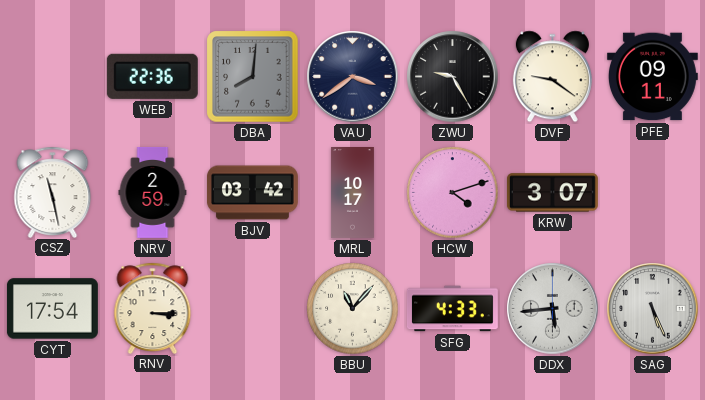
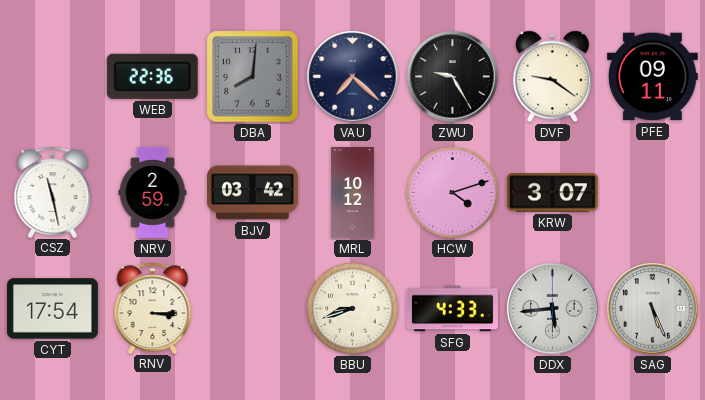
VAU: 3:39 -> 7:22 (353, 77)
MRL: 10:17 -> 10:12 (352, 193)
BBU: 11:07 -> 8:42 (353, 309)
